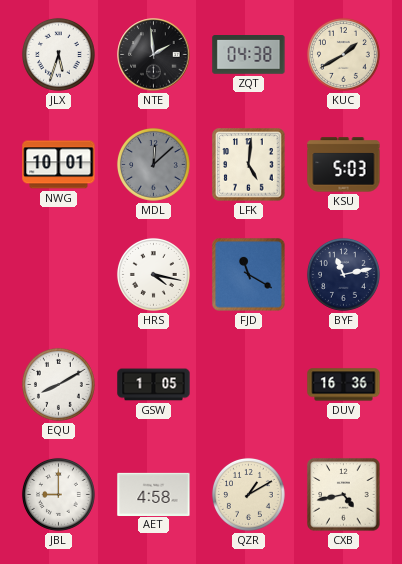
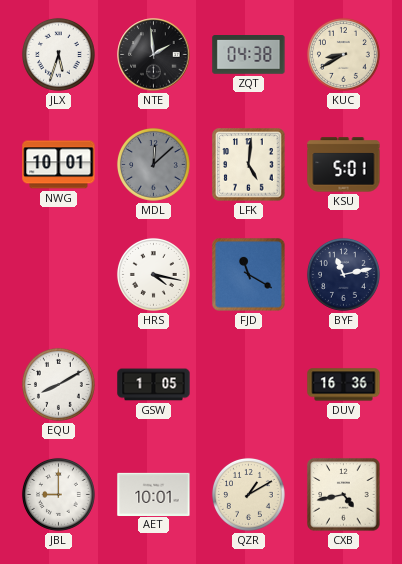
KUC: 1:40 -> 8:40 (343, 54)
KSU: 5:03 -> 5:01 (344, 165)
AET: 4:58 -> 10:01 (154, 494)
